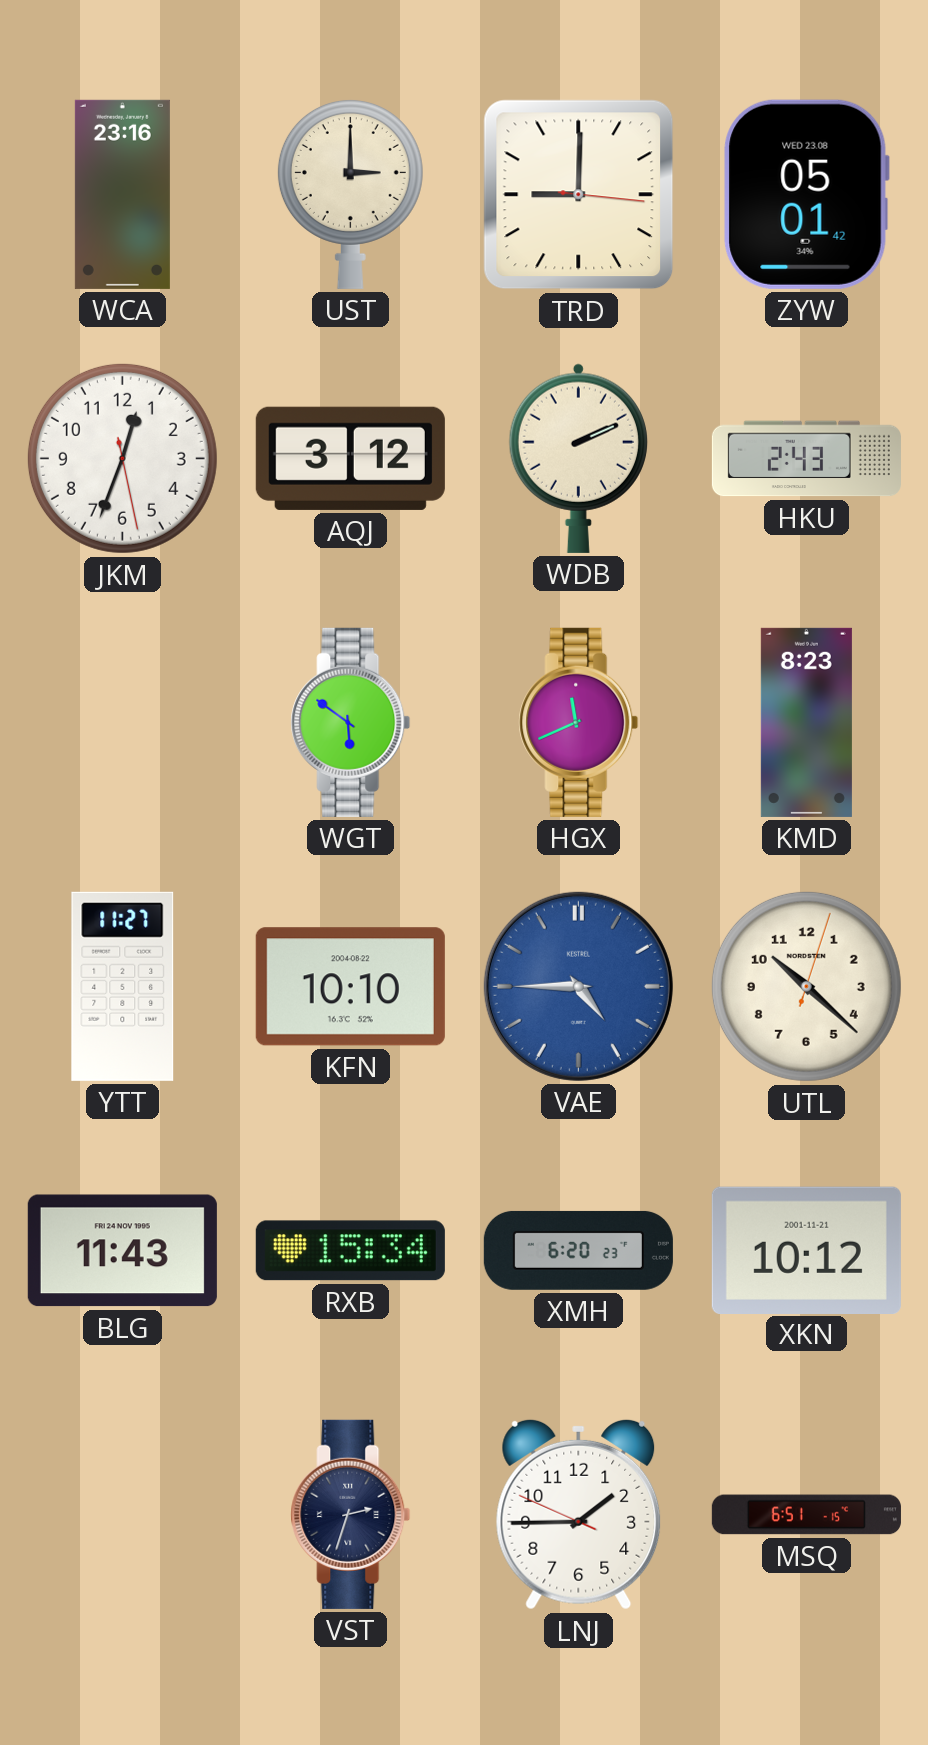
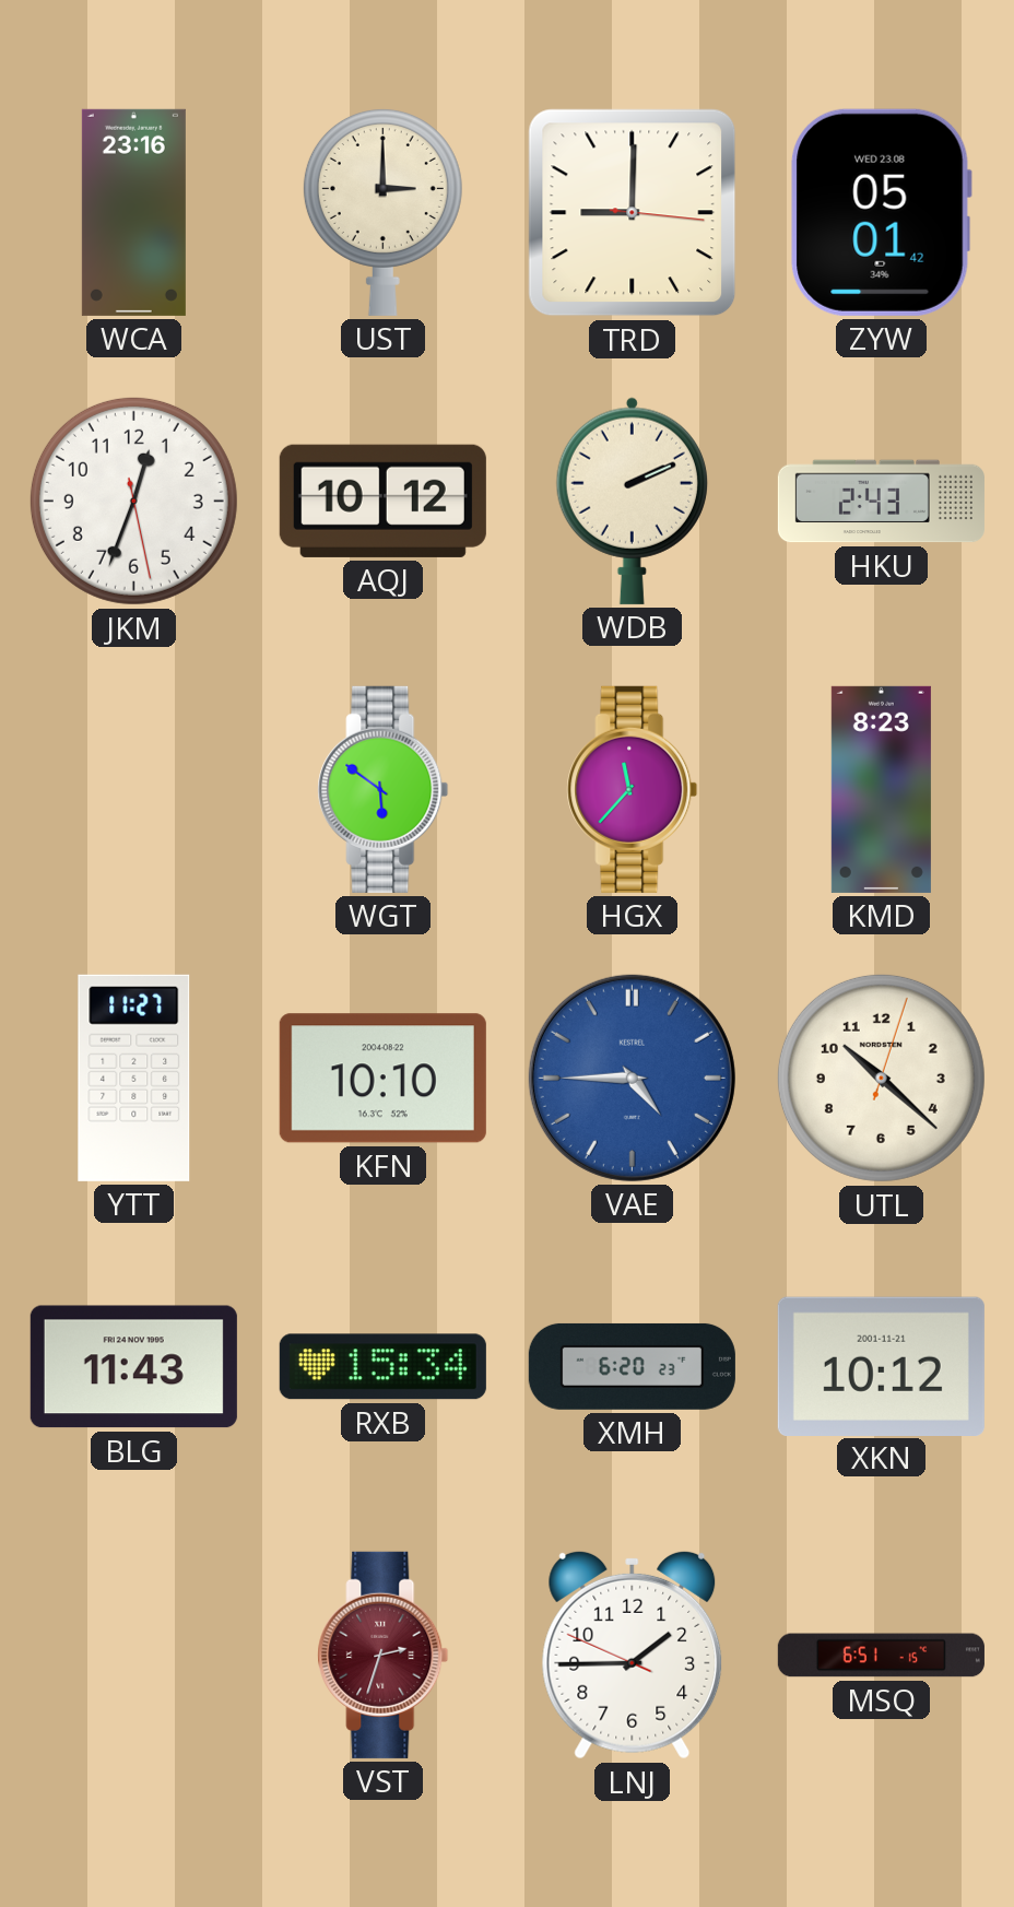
AQJ: 3:12 -> 10:12 (382, 501)
HGX: 11:41 -> 11:37 (633, 789)
VST dial: navy -> burgundy (384, 1655)
